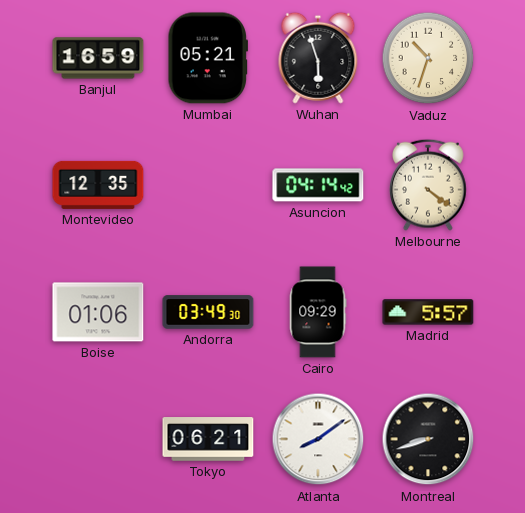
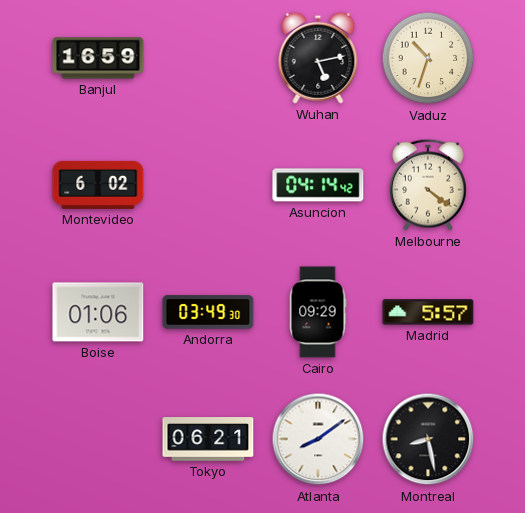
Mumbai: 05:21 -> none (207, 58)
Wuhan: 5:57 -> 5:13 (318, 58)
Montevideo: 12:35 -> 6:02 (98, 185)
Montreal: 8:42 -> 8:28 (428, 439)
